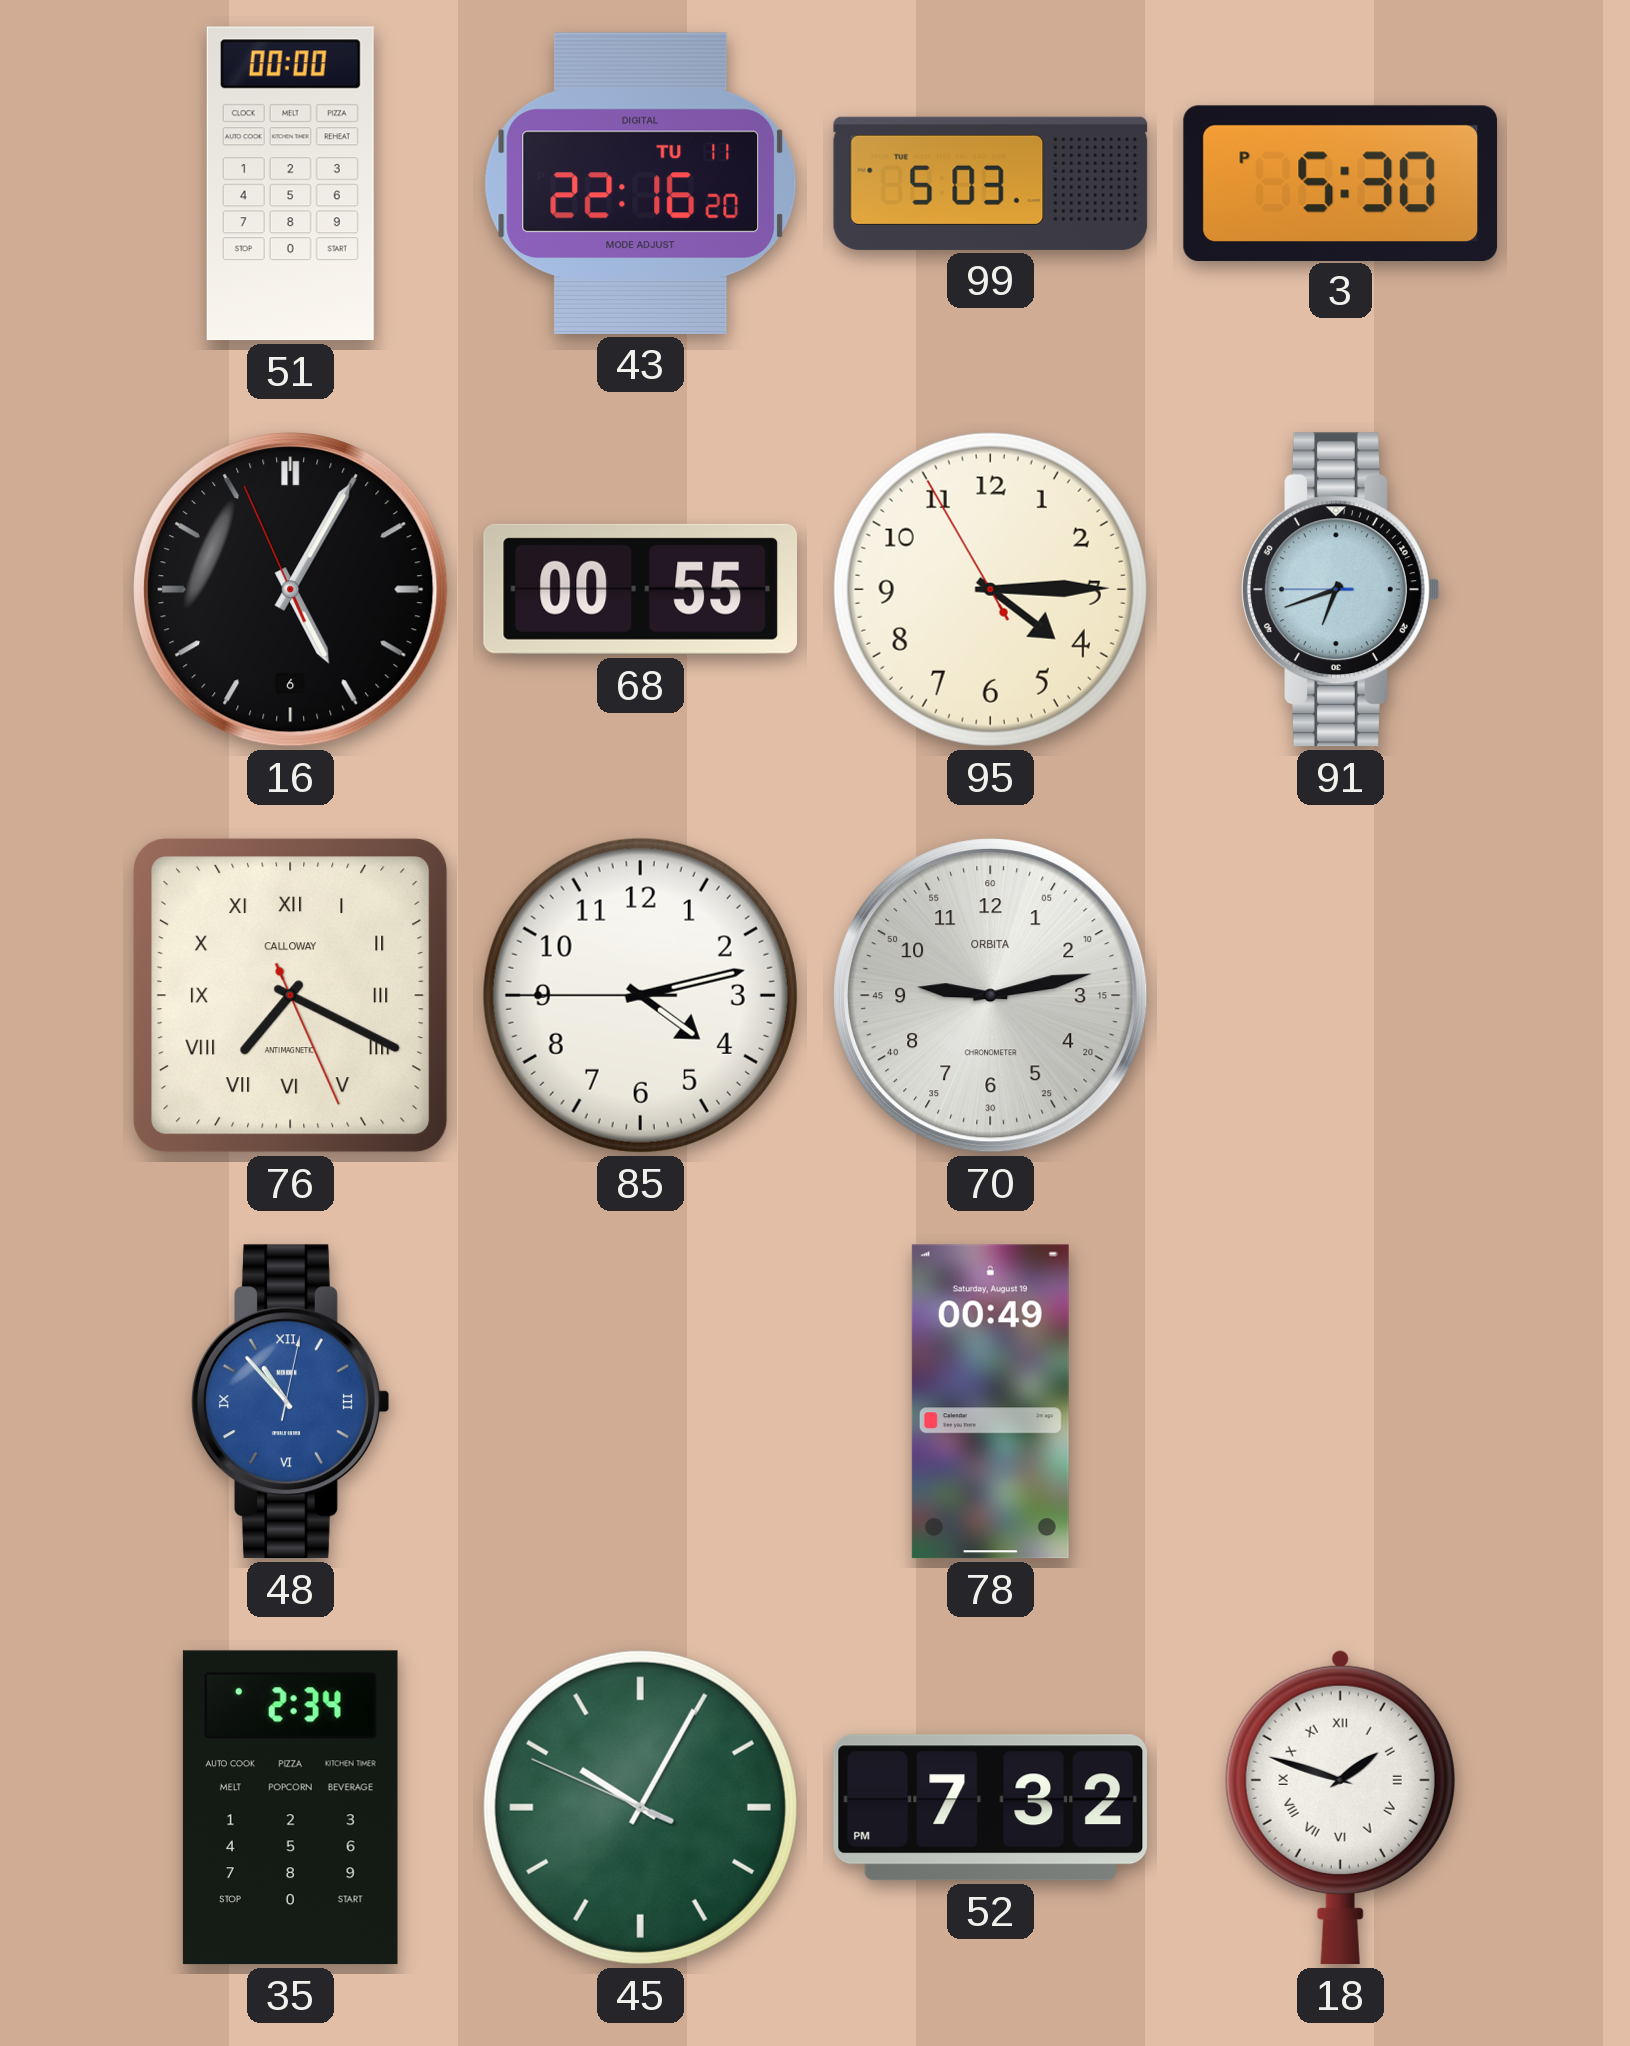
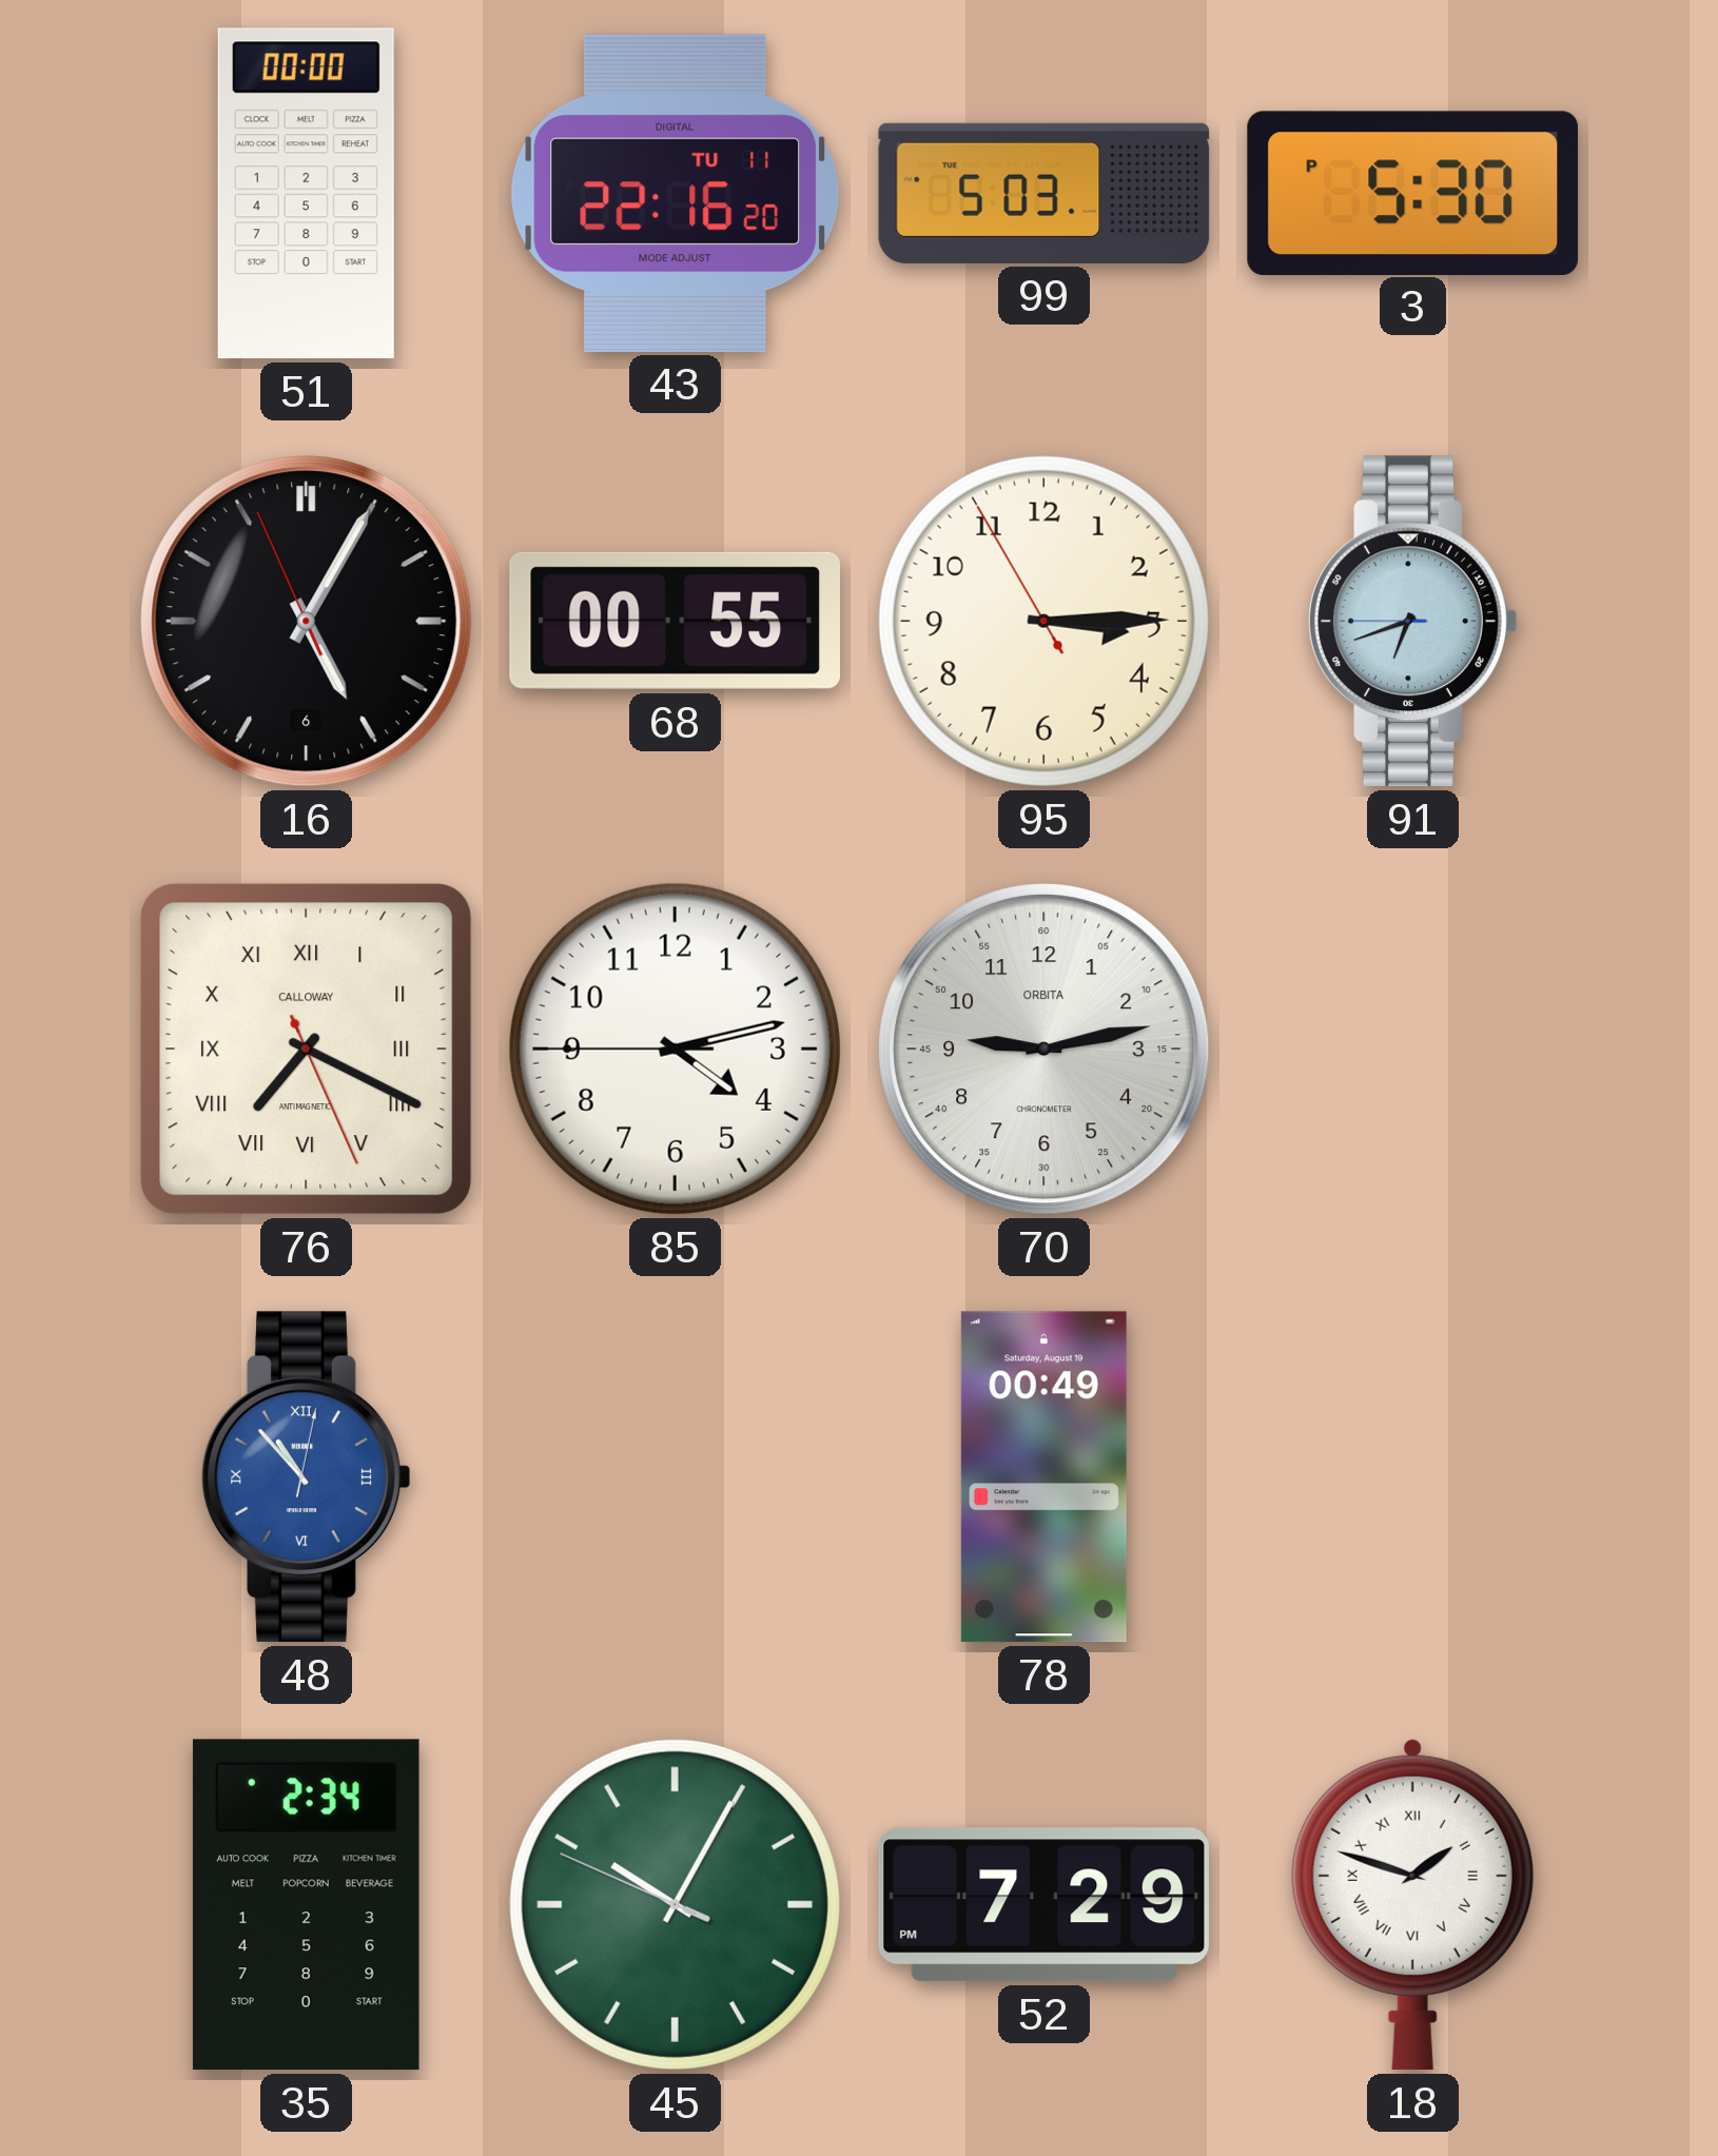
95: 4:14 -> 3:14 (1043, 621)
52: 7:32 -> 7:29 (1043, 1905)
